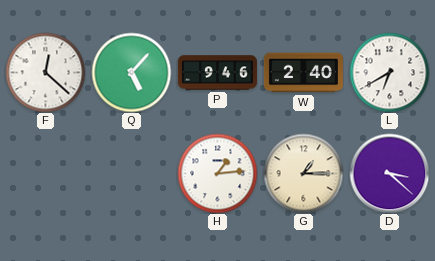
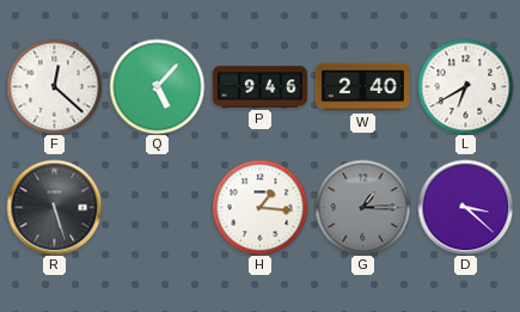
R: none -> 5:27 (54, 207)
H: 1:14 -> 1:16 (259, 207)
G dial: cream -> grey (362, 207)
